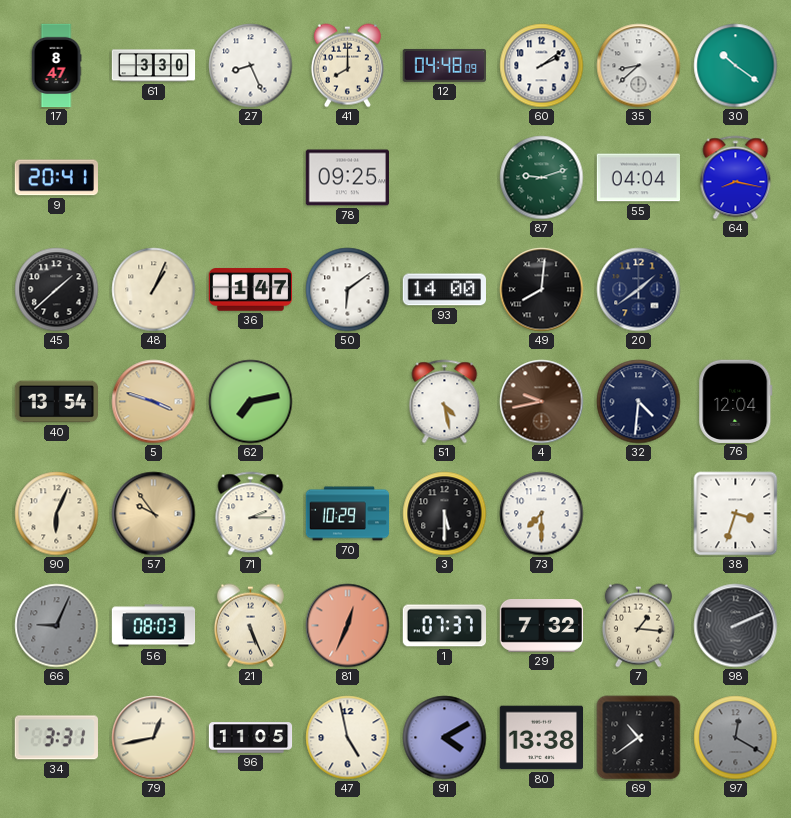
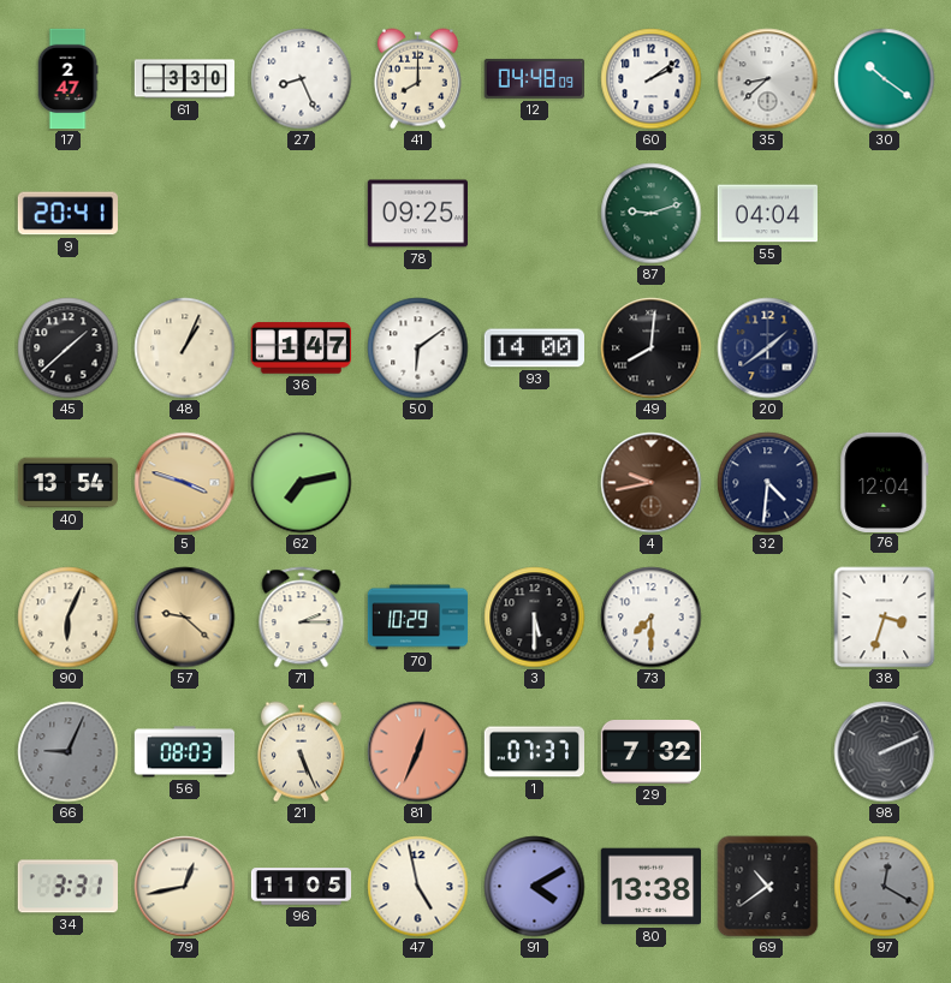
17: 8:47 -> 2:47 (67, 79)
64: 8:17 -> none (736, 178)
51: 4:28 -> none (445, 402)
57: 9:54 -> 9:22 (185, 618)
7: 1:16 -> none (638, 626)
